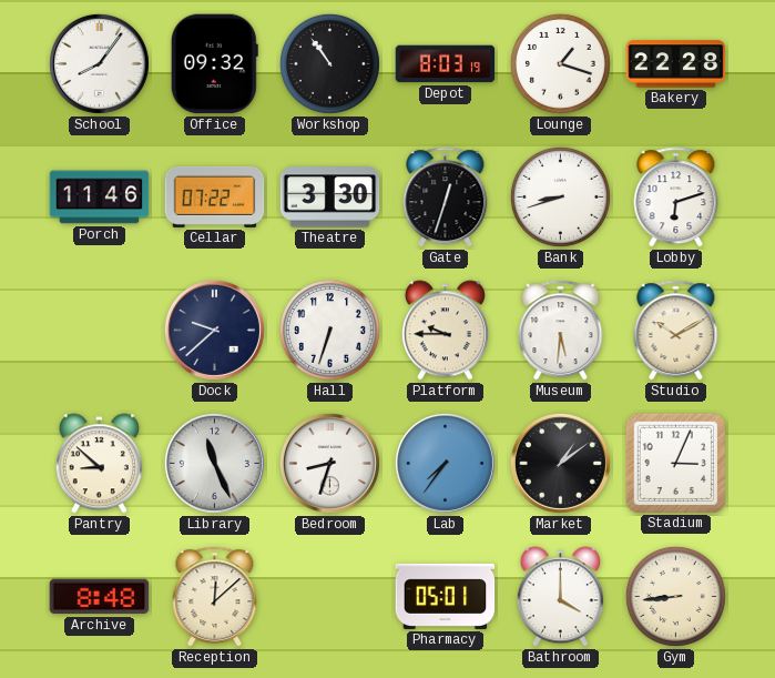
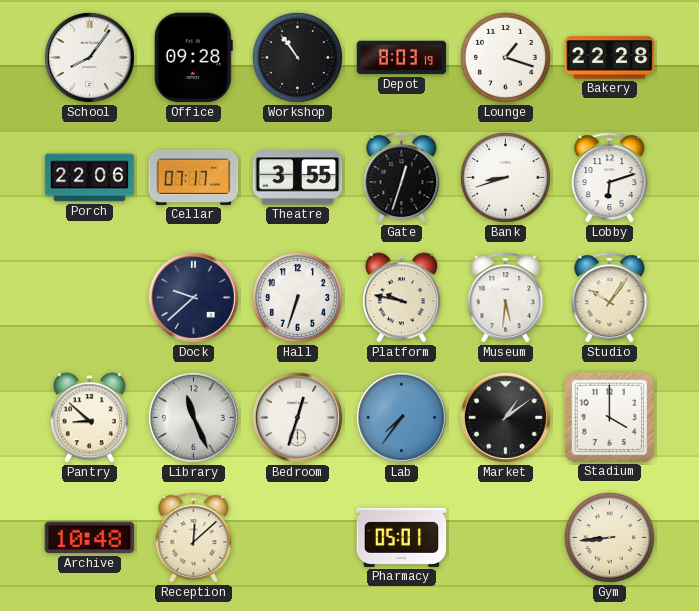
Office: 09:32 -> 09:28 (193, 58)
Porch: 11:46 -> 22:06 (90, 178)
Cellar: 07:22 -> 07:17 (194, 177)
Theatre: 3:30 -> 3:55 (298, 178)
Platform: 9:45 -> 9:47 (401, 298)
Studio: 10:10 -> 10:06 (610, 298)
Bedroom: 8:33 -> 12:33 (297, 417)
Stadium: 3:04 -> 4:00 (609, 417)
Archive: 8:48 -> 10:48 (90, 538)
Bathroom: 4:00 -> none (560, 597)
